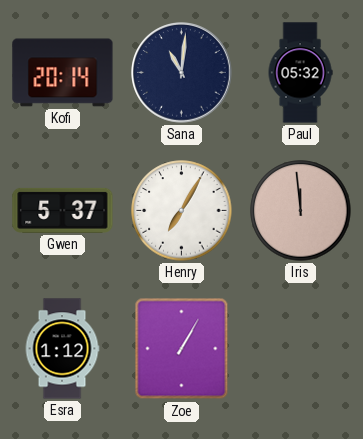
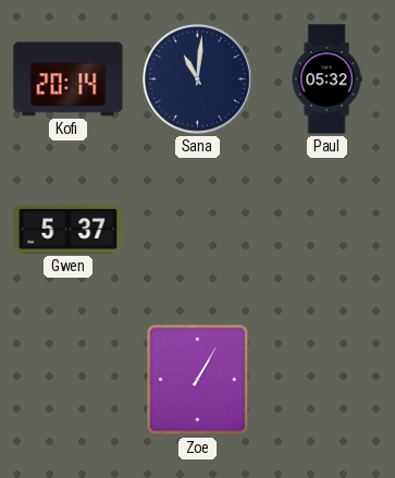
Henry: 7:05 -> none (182, 211)
Iris: 11:59 -> none (301, 211)
Esra: 1:12 -> none (62, 349)
